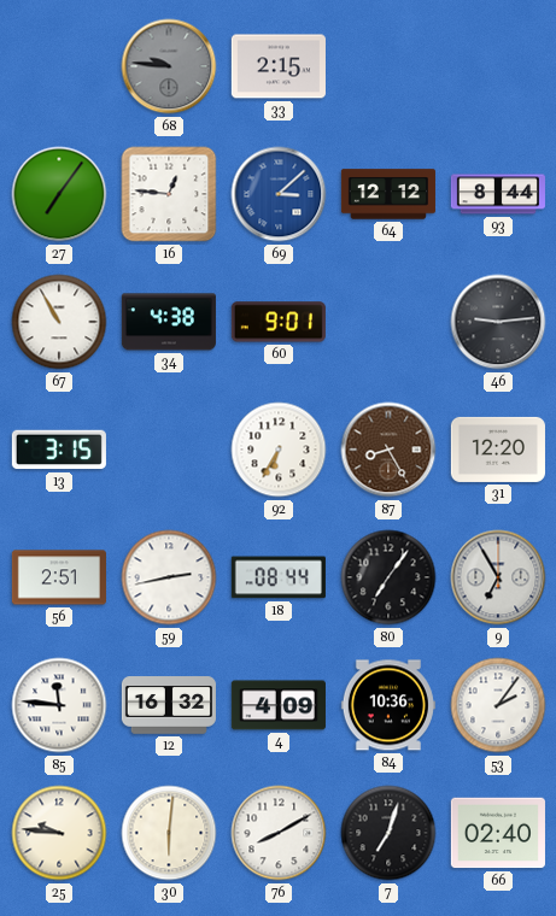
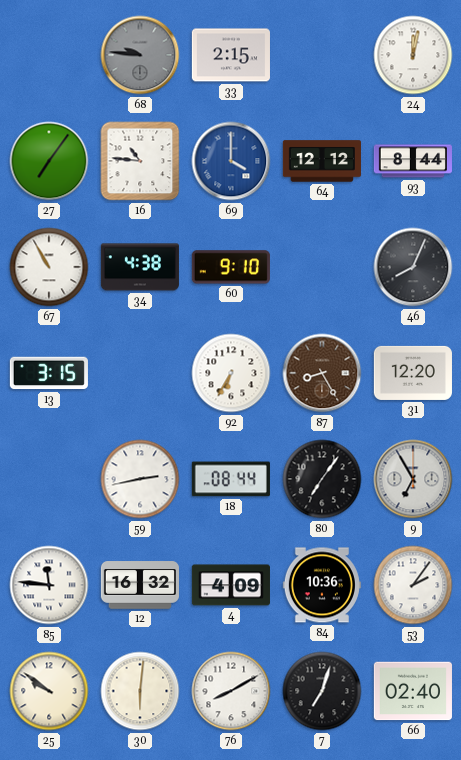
24: none -> 12:02 (413, 55)
16: 12:46 -> 10:46 (140, 161)
69: 3:08 -> 4:00 (231, 161)
60: 9:01 -> 9:10 (231, 267)
46: 9:14 -> 8:04 (413, 267)
56: 2:51 -> none (59, 577)
25: 9:46 -> 9:51 (49, 691)
